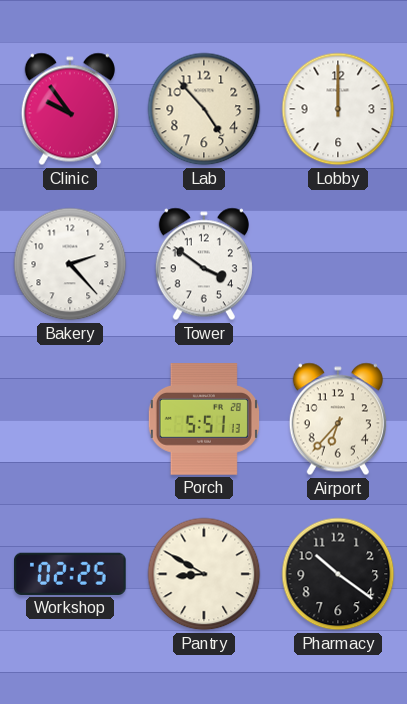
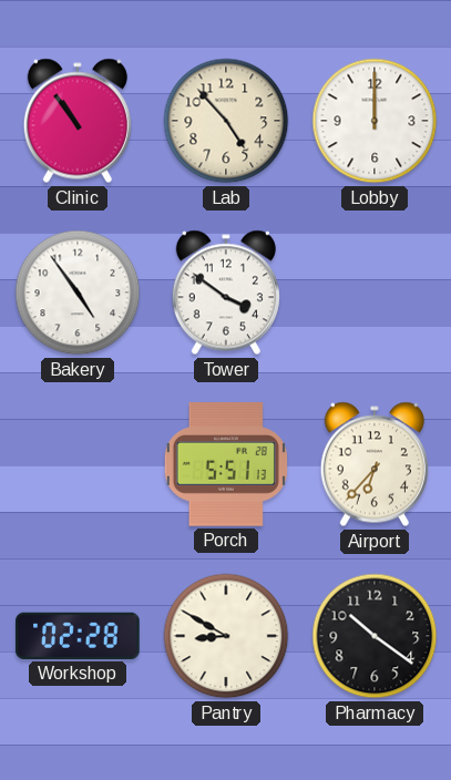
Clinic: 9:54 -> 10:54 (78, 121)
Bakery: 2:23 -> 4:54 (78, 292)
Workshop: 02:25 -> 02:28 (79, 636)
